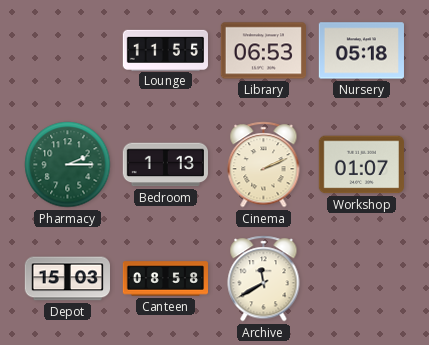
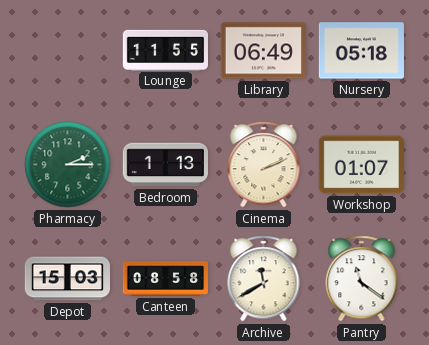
Library: 06:53 -> 06:49 (263, 51)
Pantry: none -> 11:21 (362, 279)
